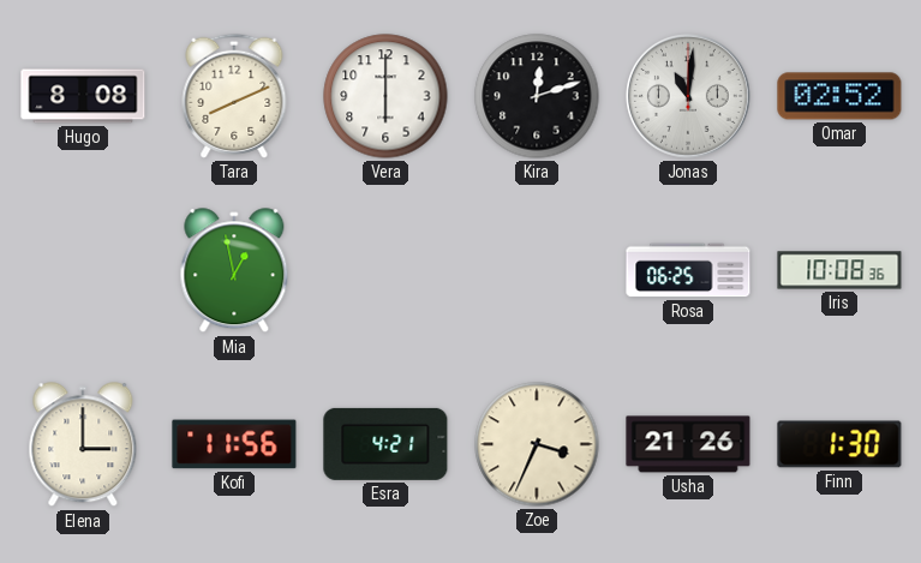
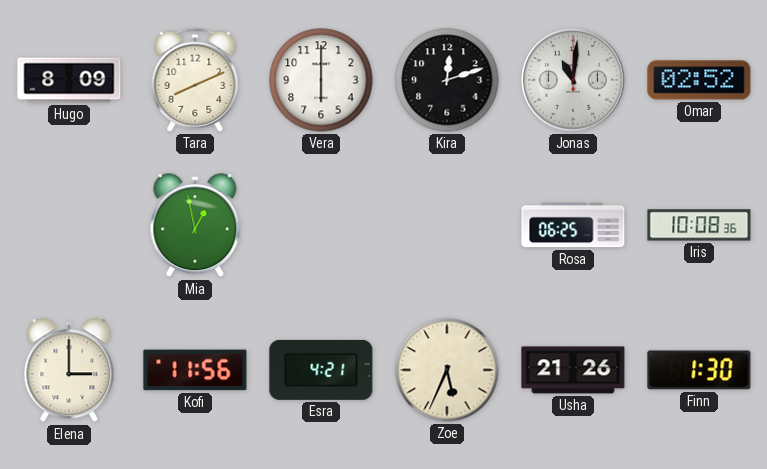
Hugo: 8:08 -> 8:09 (69, 80)
Zoe: 3:34 -> 5:34 (447, 370)
